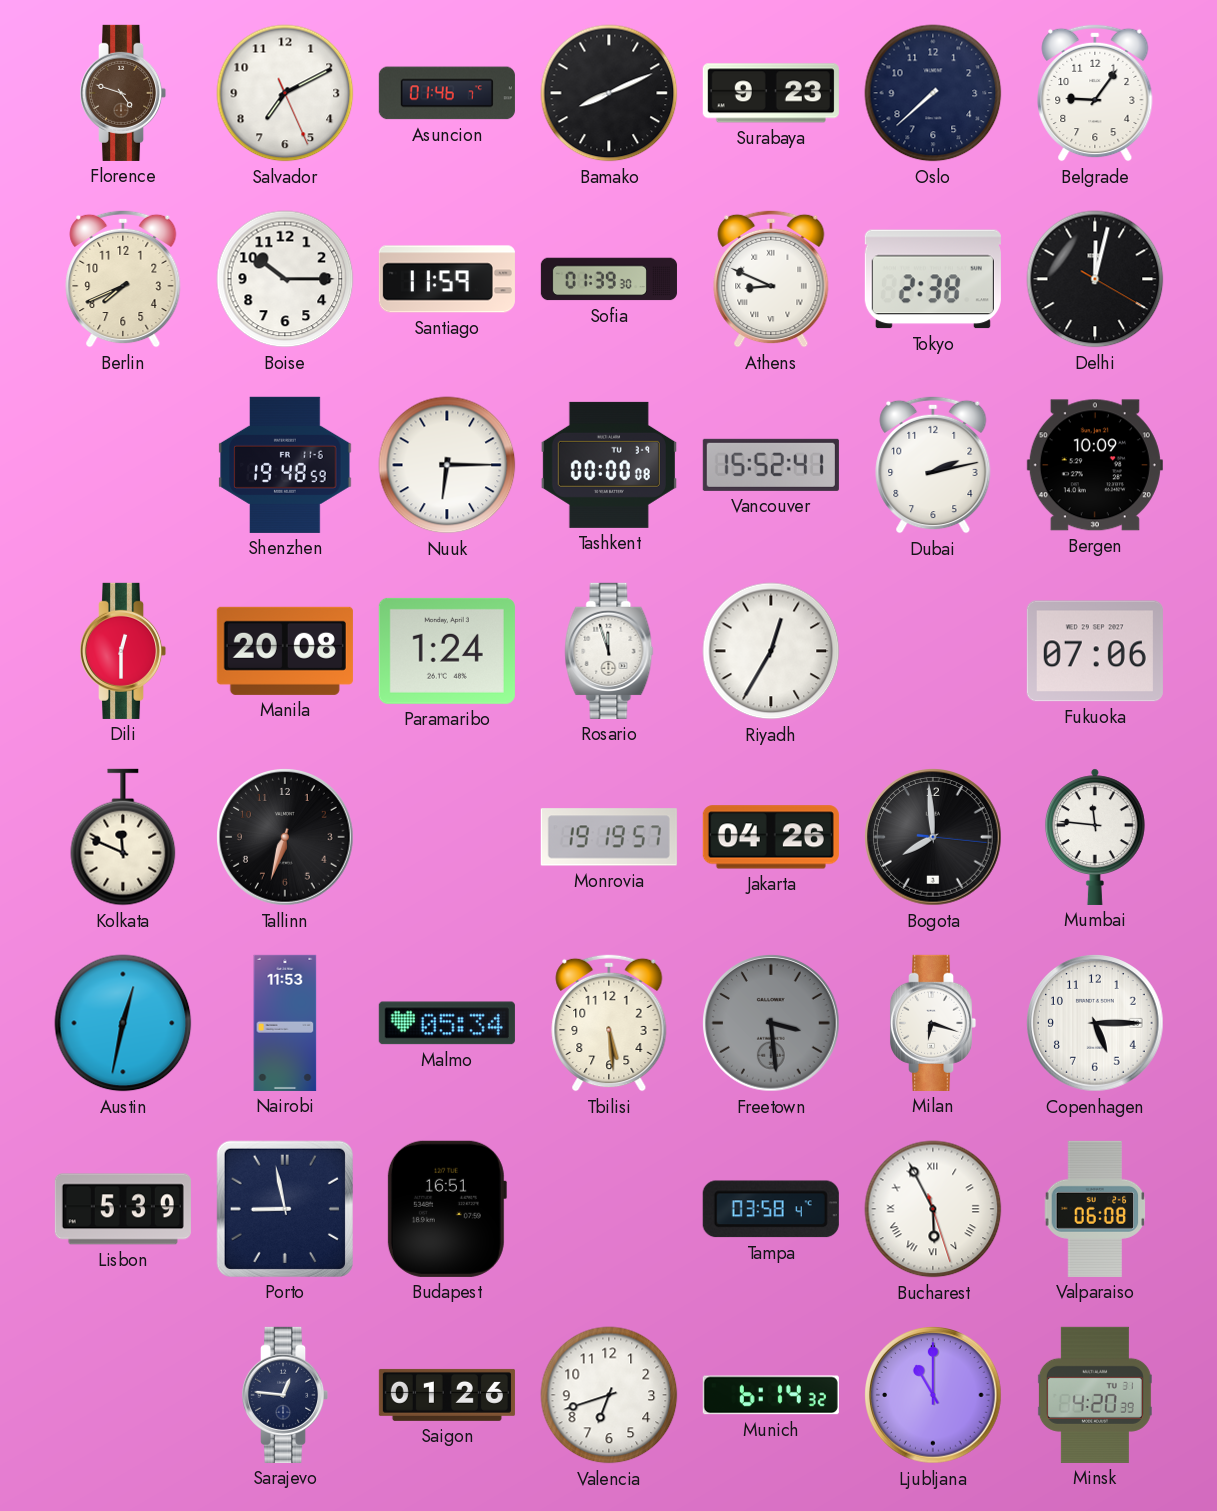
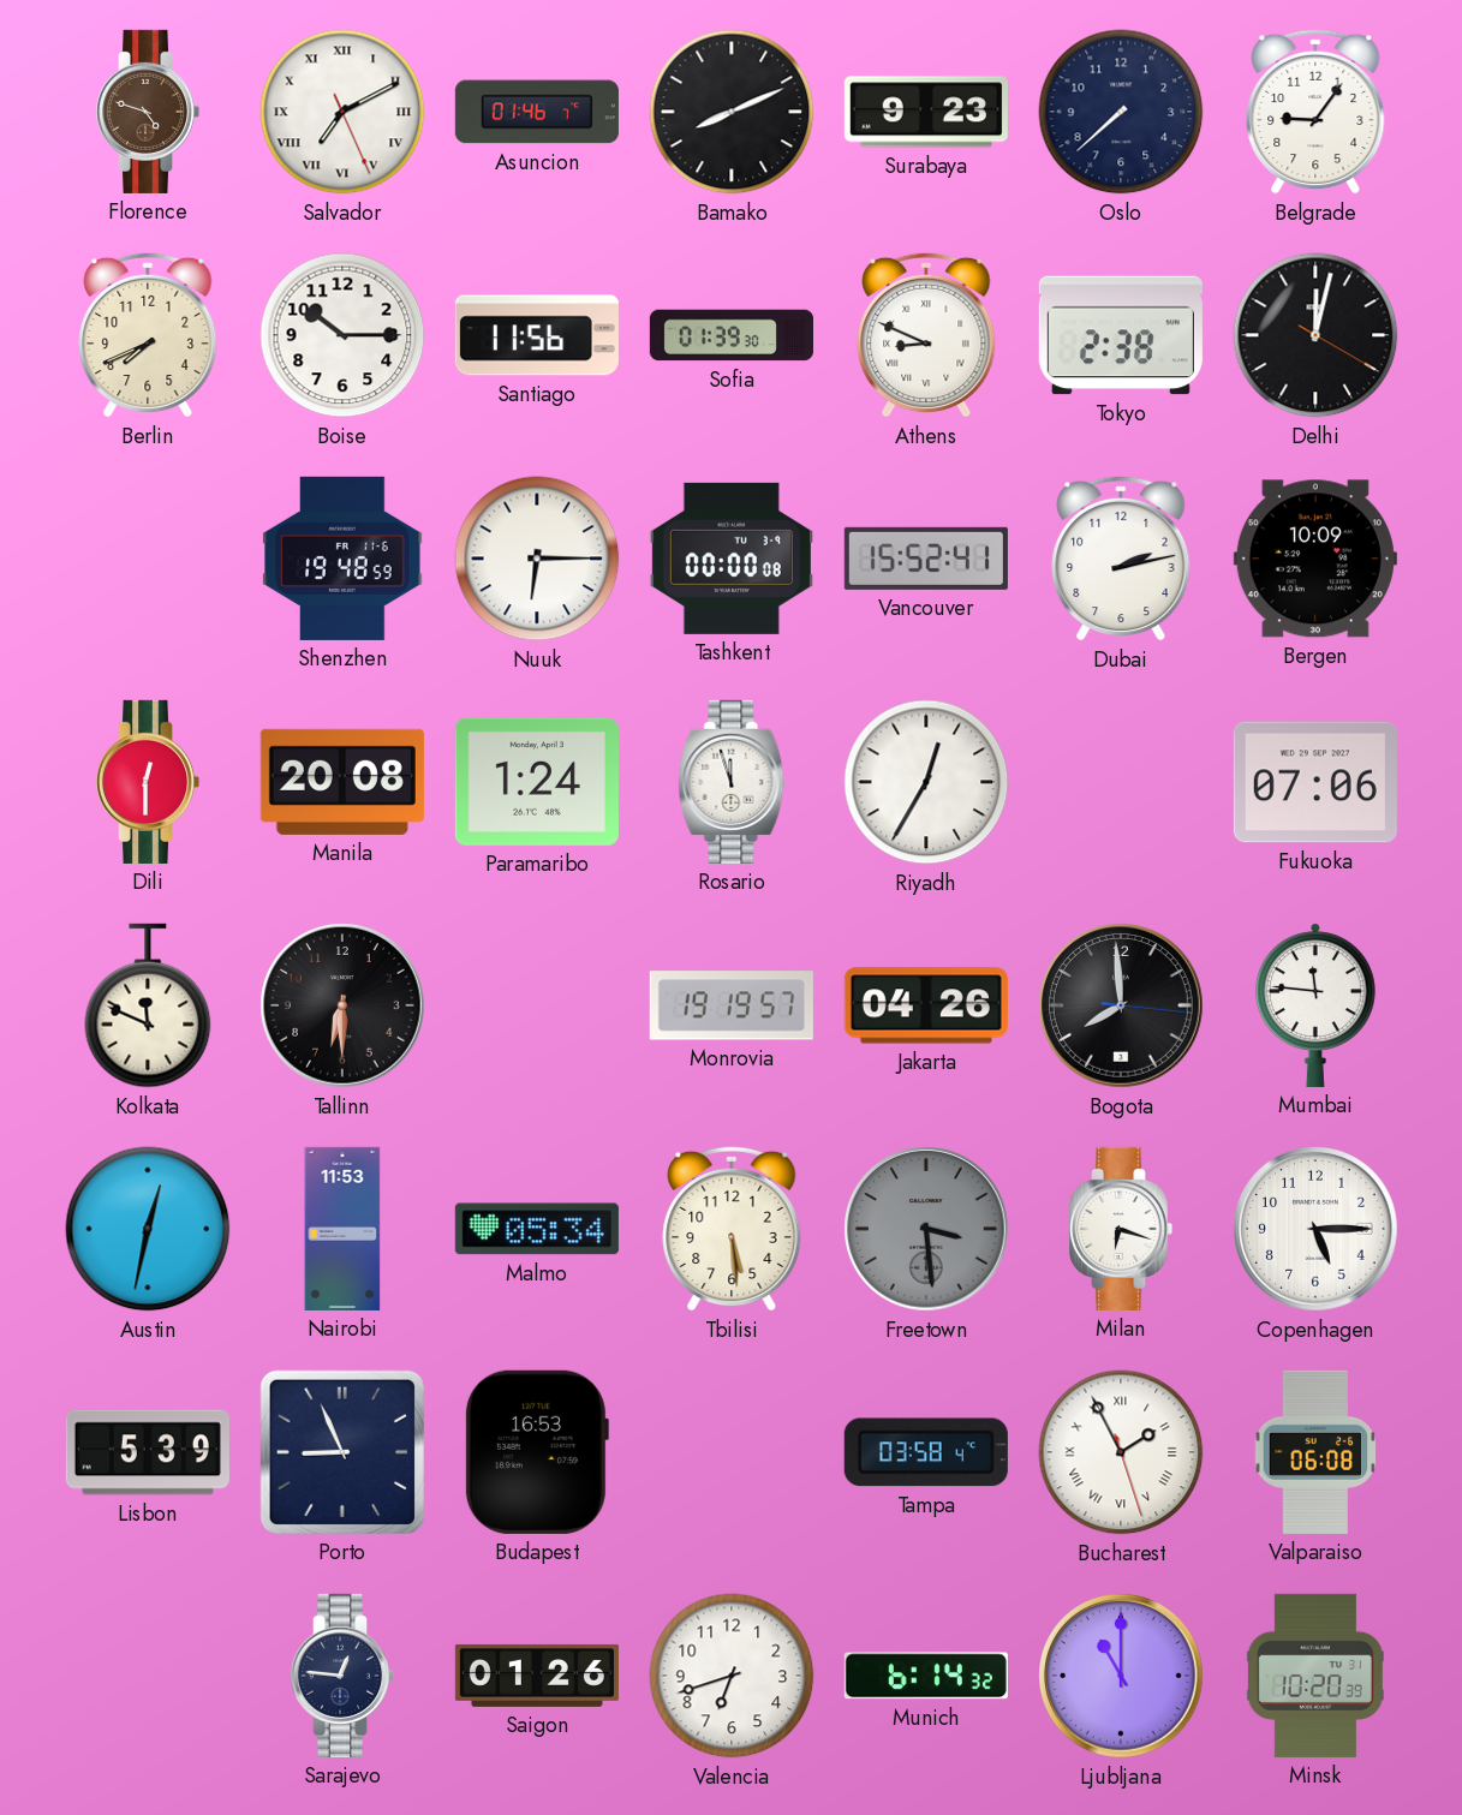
Salvador numerals: Arabic -> Roman (342, 112)
Santiago: 11:59 -> 11:56 (537, 335)
Tallinn: 6:33 -> 6:30 (342, 1005)
Porto: 8:58 -> 8:56 (342, 1452)
Budapest: 16:51 -> 16:53 (536, 1452)
Bucharest: 5:55 -> 1:55 (1121, 1452)
Minsk: 4:20 -> 10:20 (1315, 1676)
